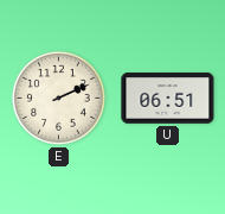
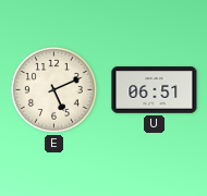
E: 2:11 -> 5:11 (53, 89)
